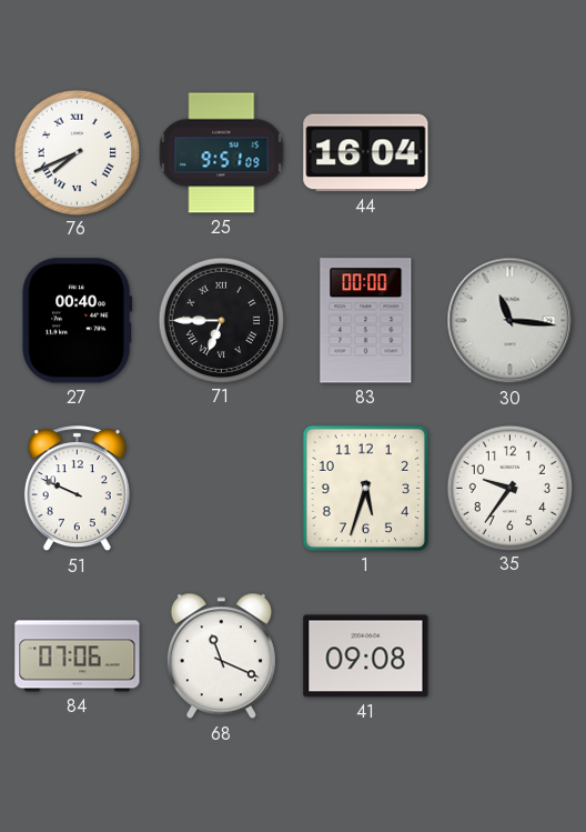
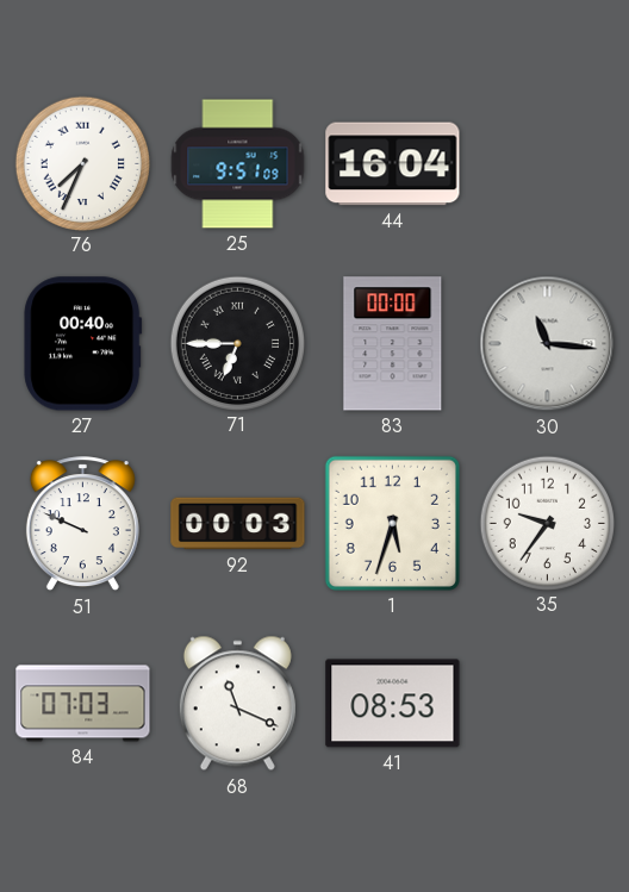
76: 7:41 -> 7:34 (82, 163)
92: none -> 00:03 (238, 524)
84: 07:06 -> 07:03 (83, 704)
41: 09:08 -> 08:53 (393, 704)
